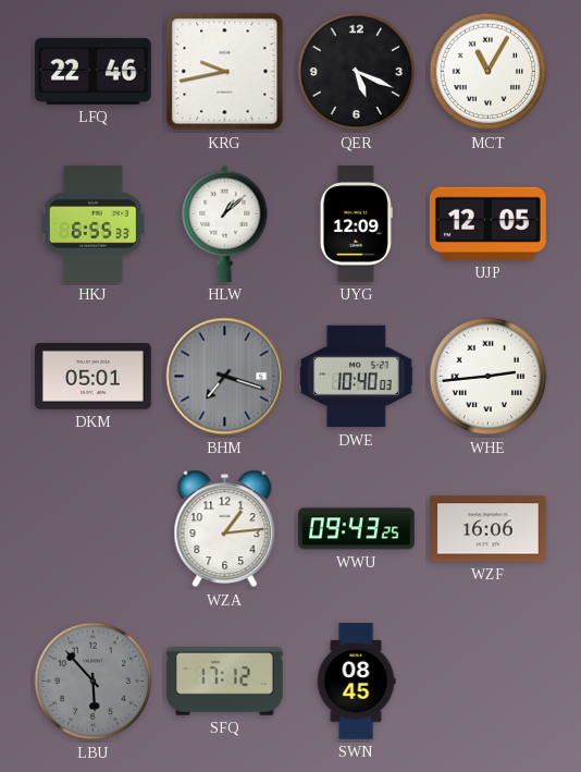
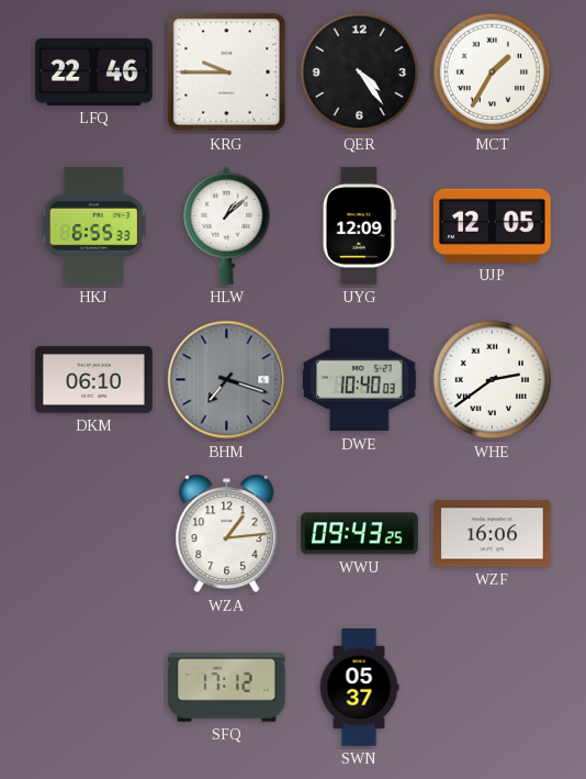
KRG: 9:43 -> 9:45 (227, 73)
QER: 5:19 -> 4:24 (360, 73)
MCT: 11:05 -> 1:35 (493, 73)
DKM: 05:01 -> 06:10 (94, 380)
WHE: 2:44 -> 2:39 (493, 380)
LBU: 5:53 -> none (94, 682)
SWN: 08:45 -> 05:37 (359, 688)
